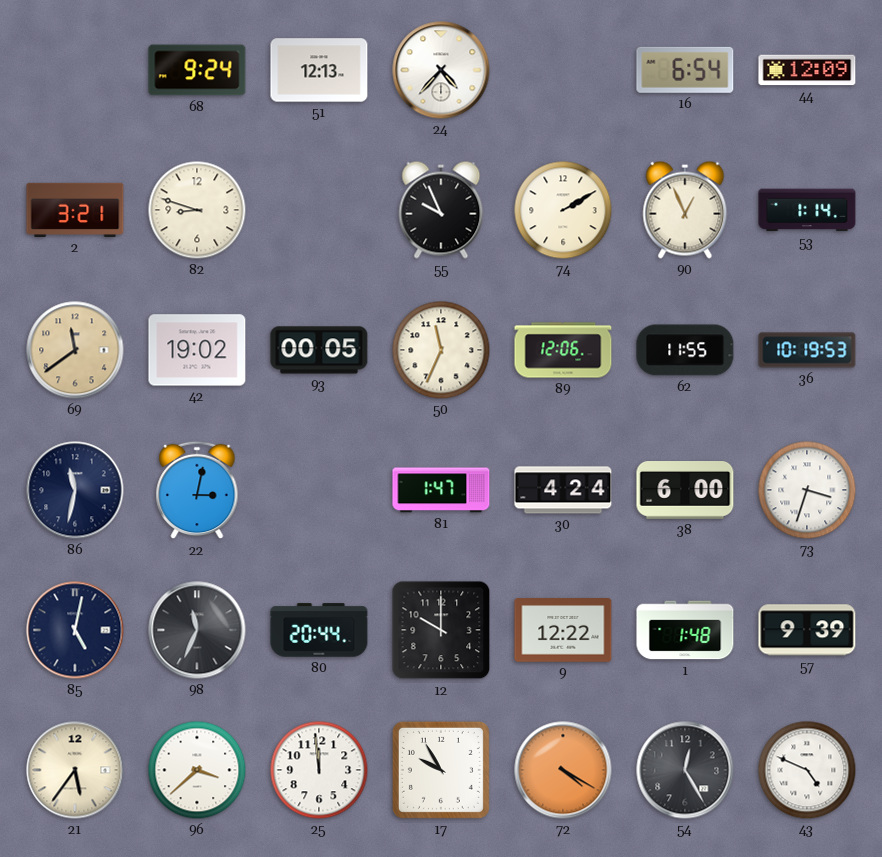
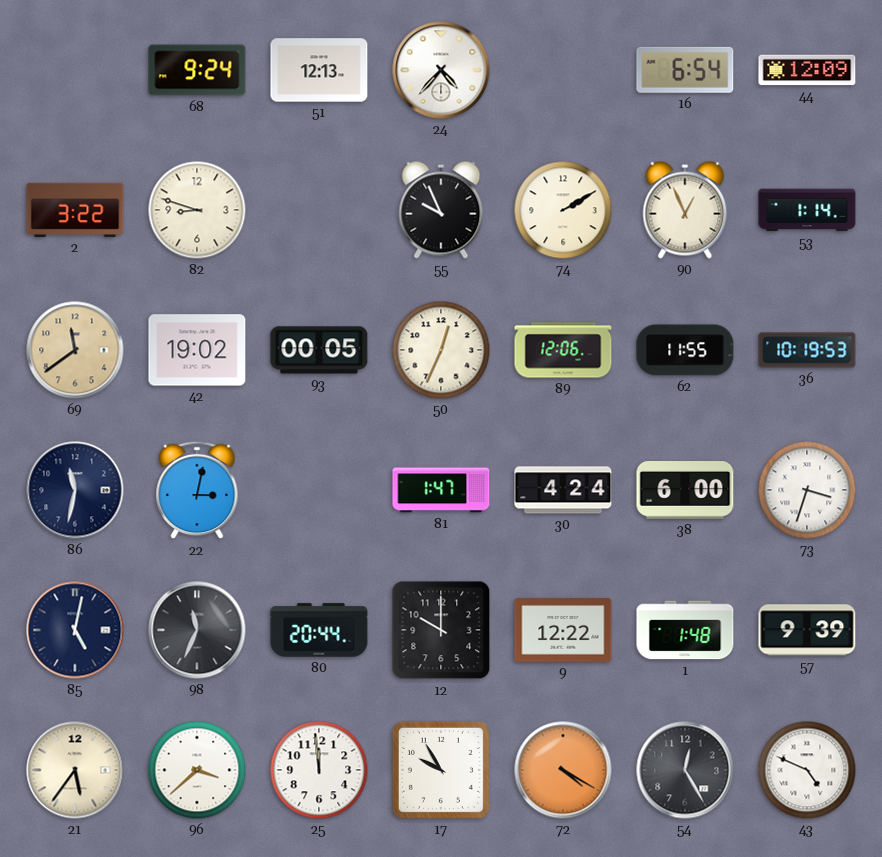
2: 3:21 -> 3:22 (75, 210)
50: 11:34 -> 12:34 (441, 350)
